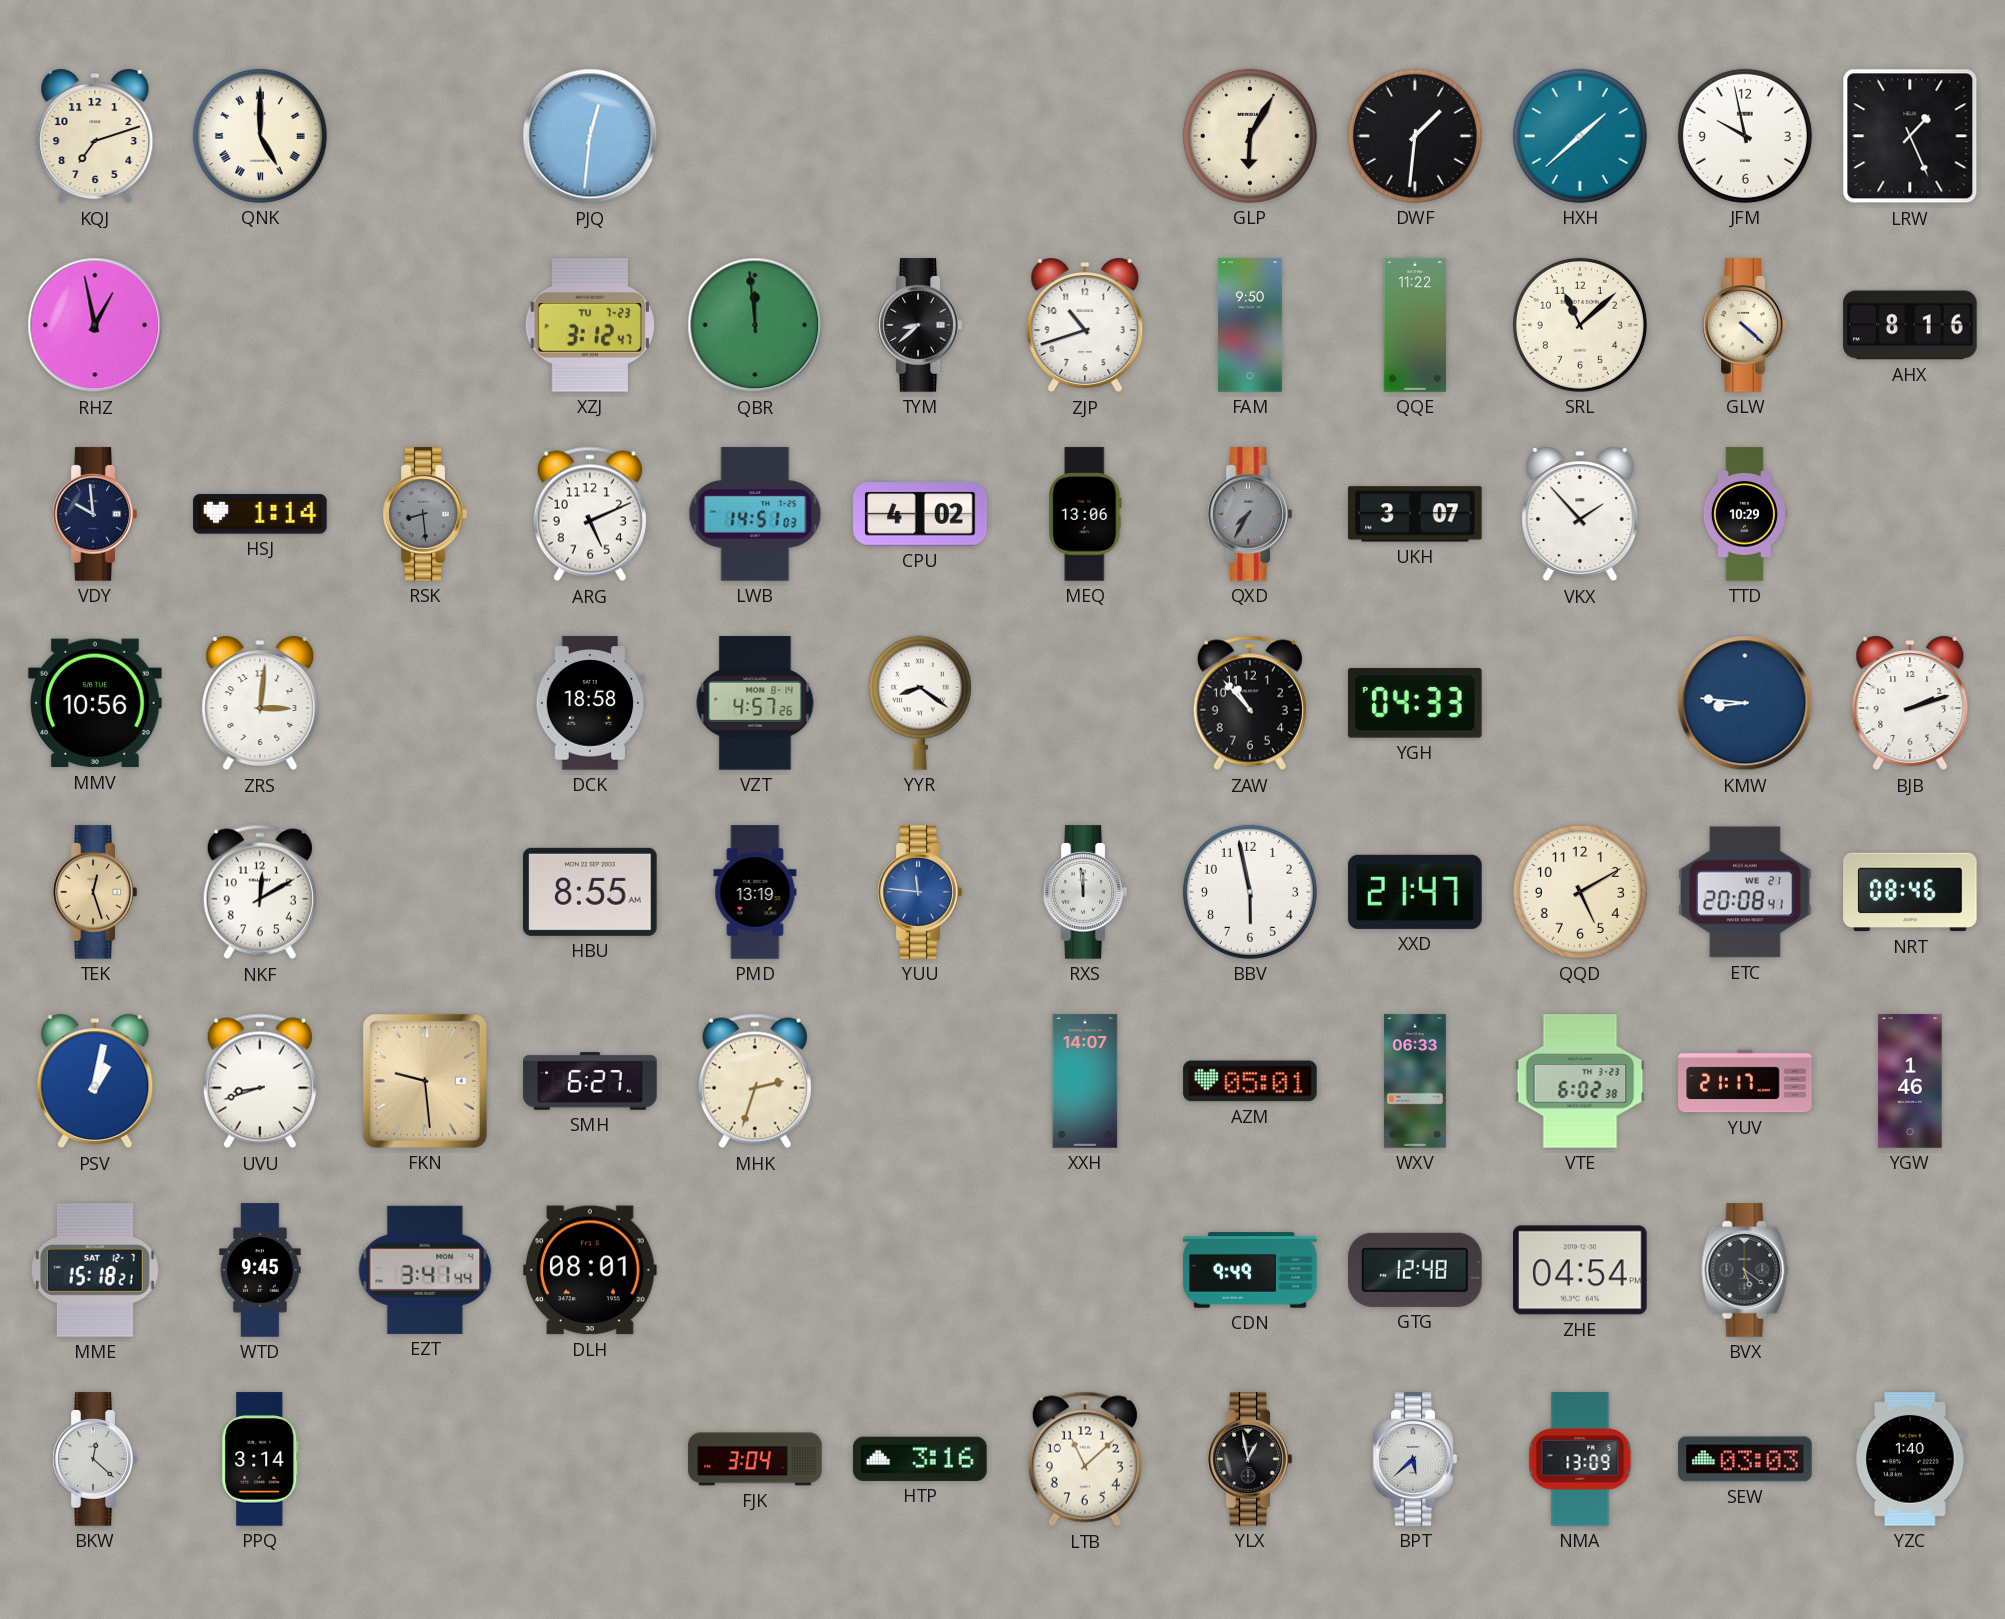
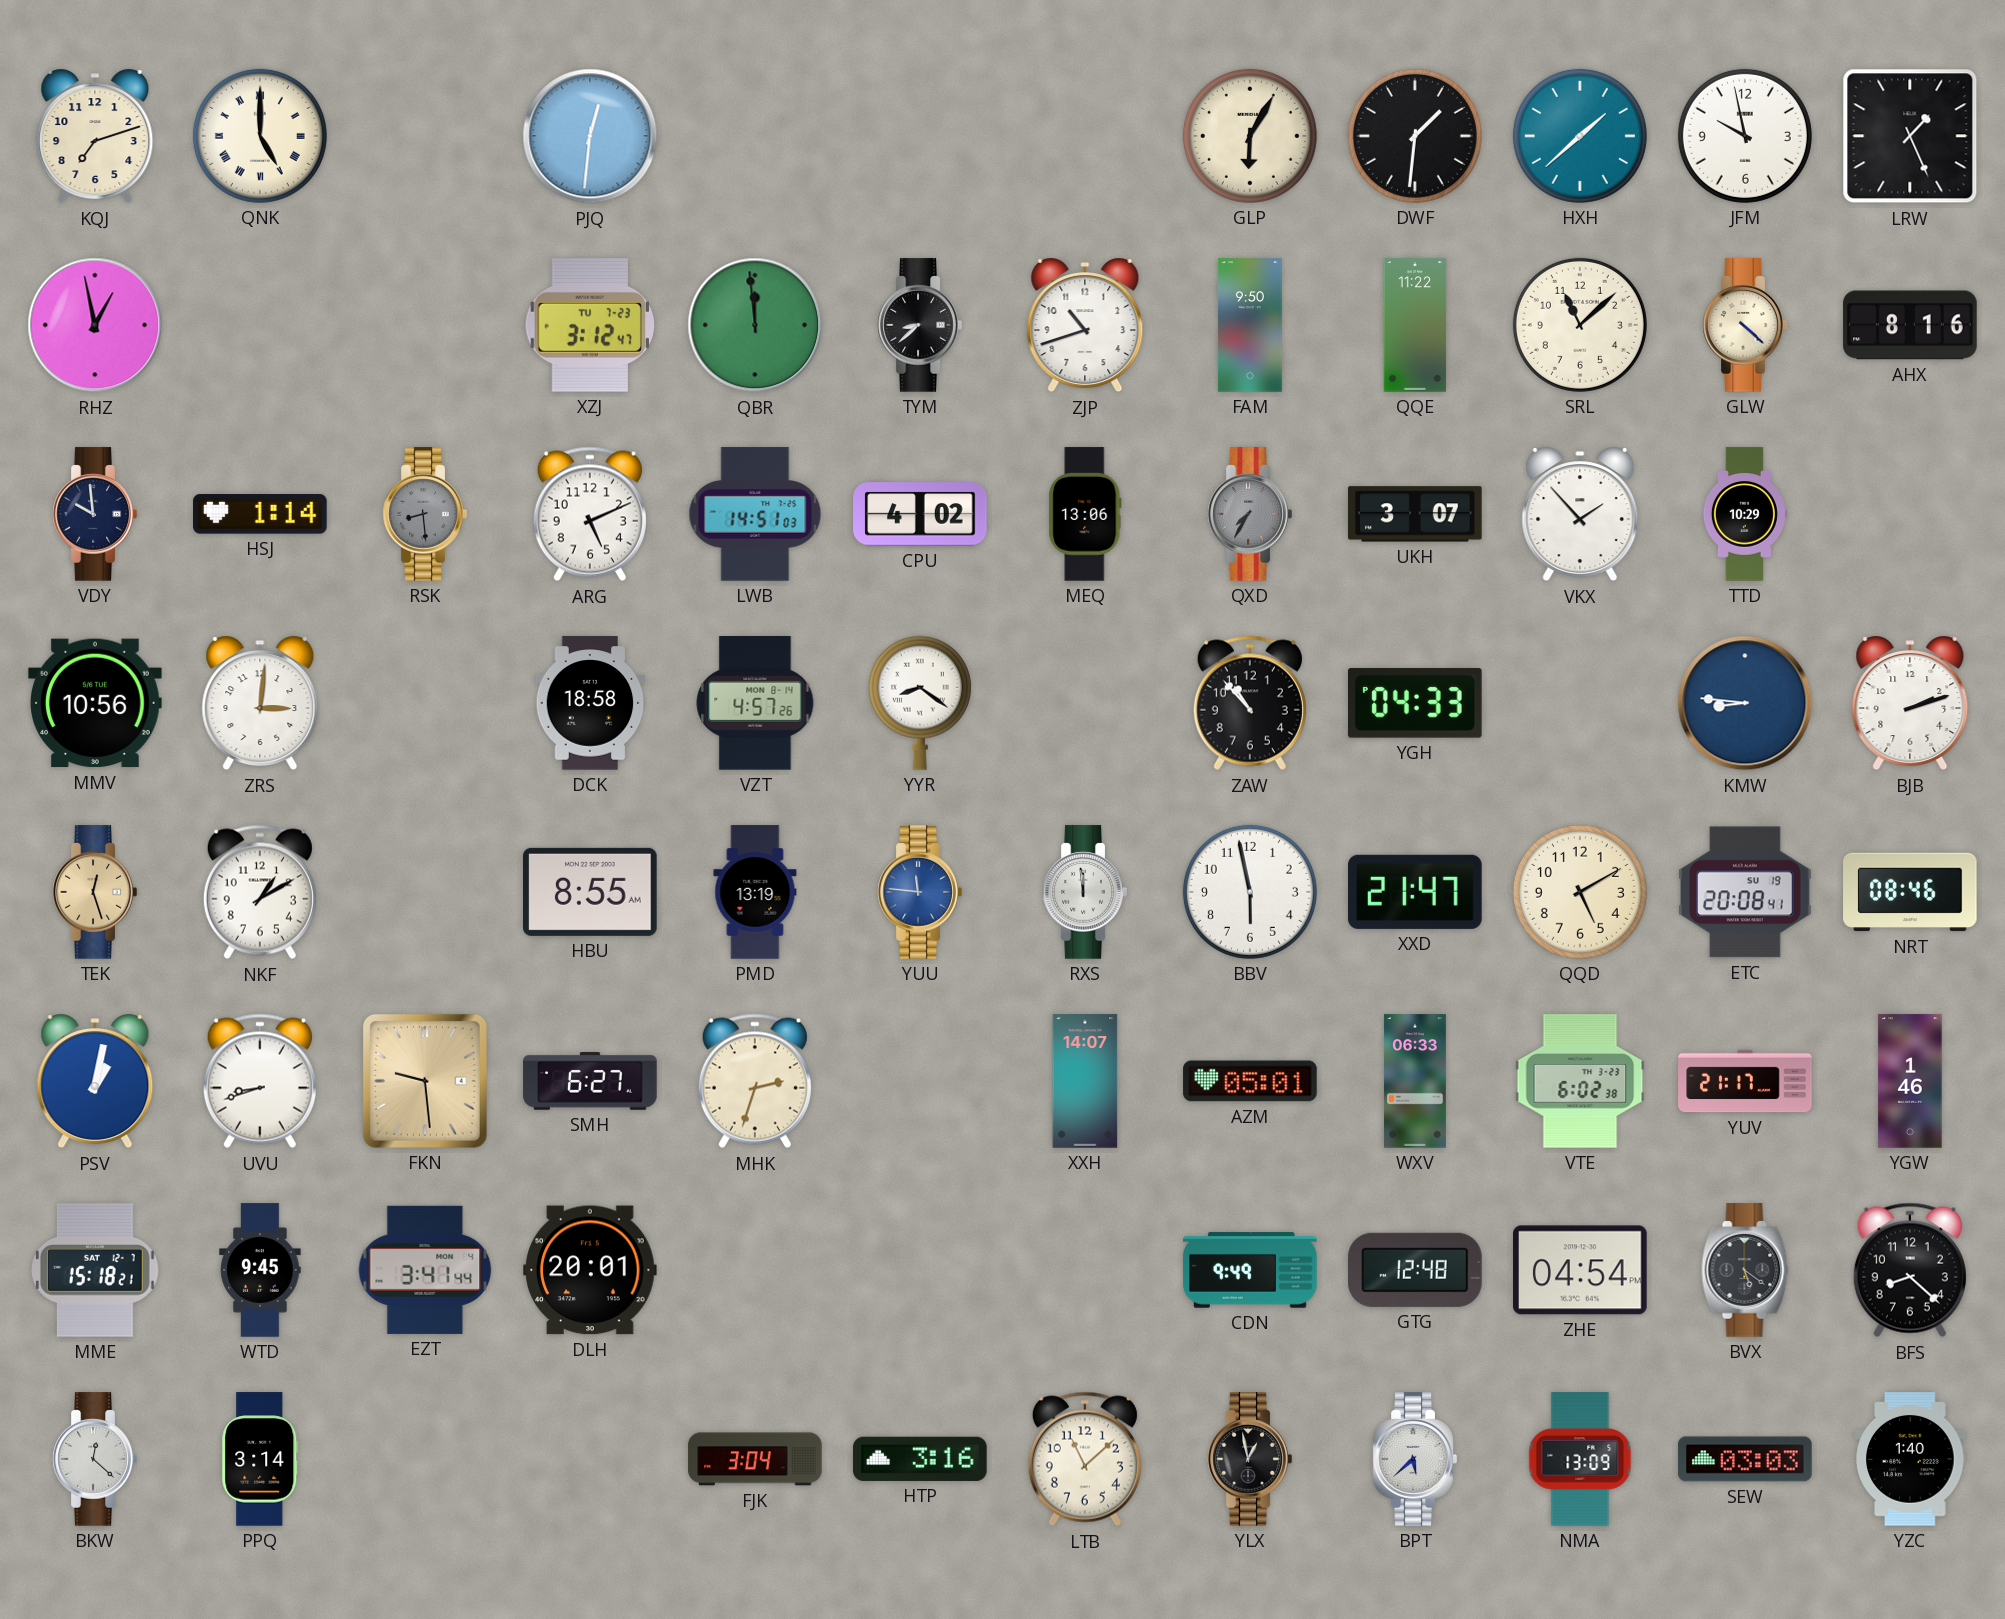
NKF: 12:10 -> 1:10 (260, 892)
ETC date: WE 21 -> SU 19 (1745, 892)
DLH: 08:01 -> 20:01 (590, 1270)
BFS: none -> 8:22 (1910, 1270)
